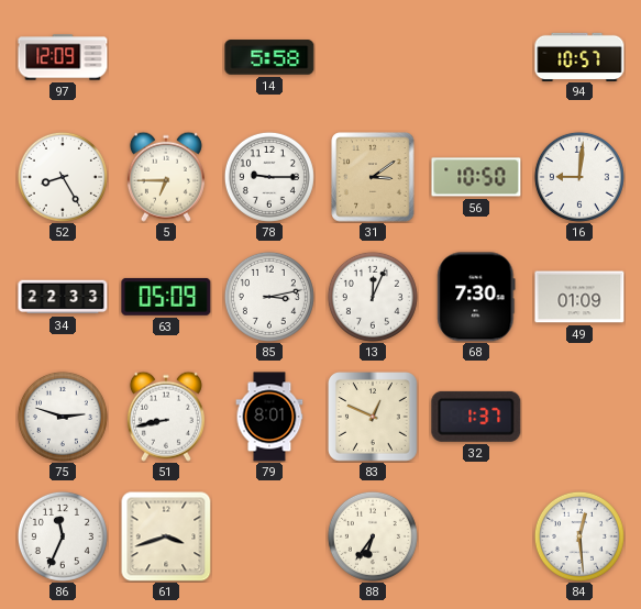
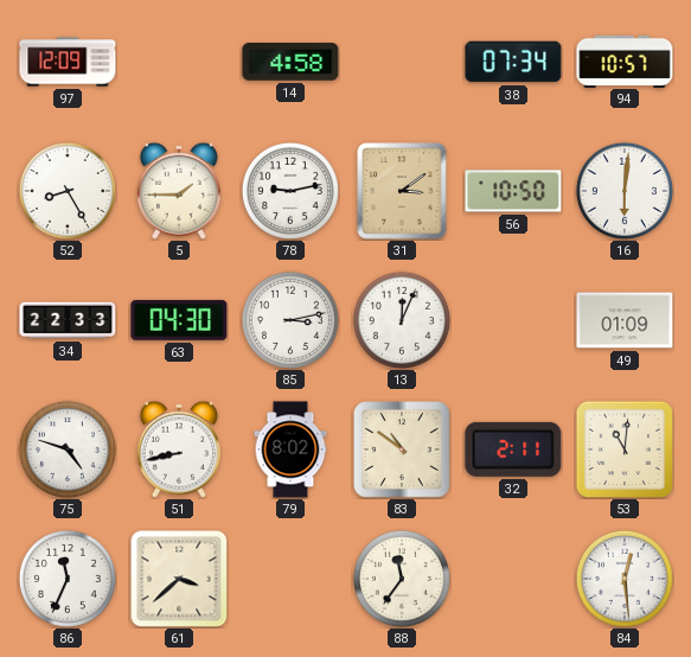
14: 5:58 -> 4:58 (290, 62)
38: none -> 07:34 (513, 62)
5: 6:45 -> 1:45 (179, 191)
78: 9:15 -> 9:13 (290, 191)
16: 9:01 -> 6:01 (625, 191)
63: 05:09 -> 04:30 (179, 320)
68: 7:30 -> none (476, 297)
75: 2:48 -> 4:48 (68, 449)
79: 8:01 -> 8:02 (290, 449)
83: 12:49 -> 10:51 (403, 451)
32: 1:37 -> 2:11 (513, 449)
53: none -> 11:01 (623, 448)
61: 3:42 -> 3:38 (179, 579)
88: 6:36 -> 11:36 (402, 579)
